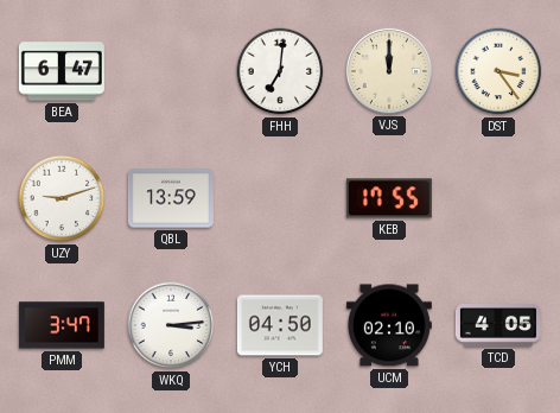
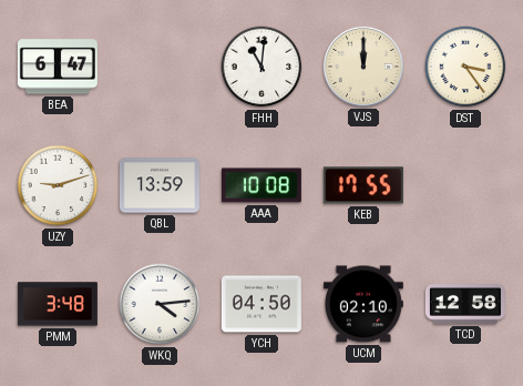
FHH: 7:01 -> 11:01 (261, 67)
AAA: none -> 10:08 (261, 185)
PMM: 3:47 -> 3:48 (58, 304)
WKQ: 3:14 -> 4:14 (160, 304)
TCD: 4:05 -> 12:58 (465, 305)
